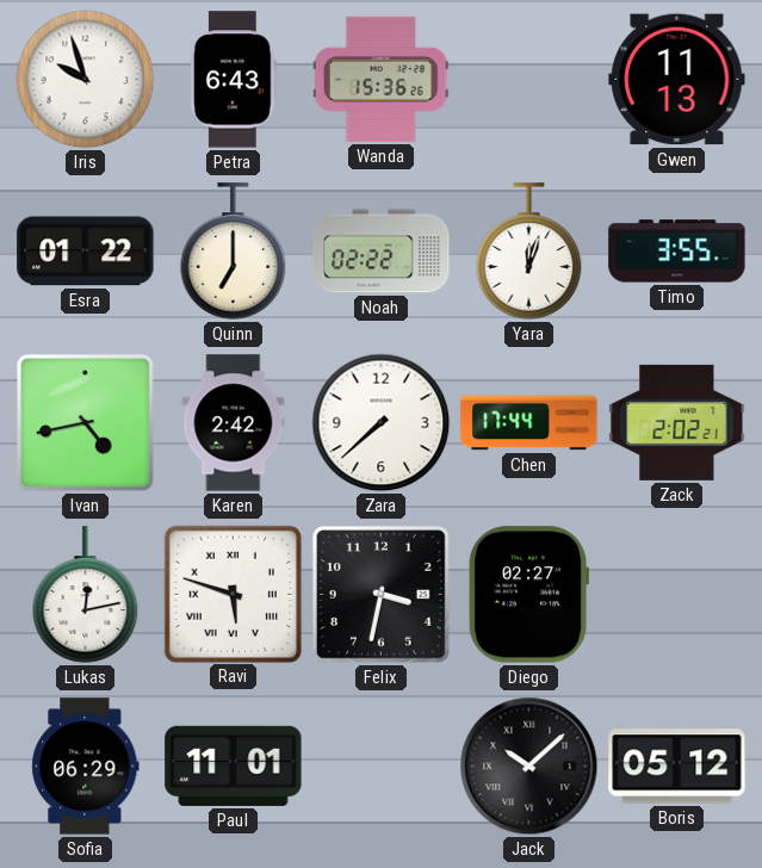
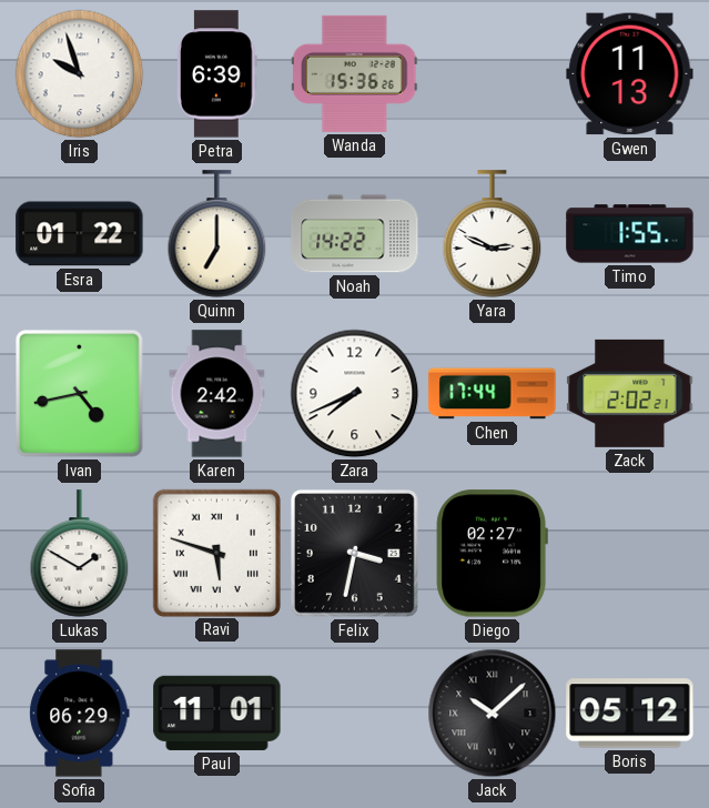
Petra: 6:43 -> 6:39 (217, 74)
Noah: 02:22 -> 14:22 (355, 234)
Yara: 12:03 -> 2:49 (493, 234)
Timo: 3:55 -> 1:55 (630, 234)
Zara: 7:38 -> 7:41 (355, 394)
Lukas: 12:13 -> 1:50 (80, 554)
